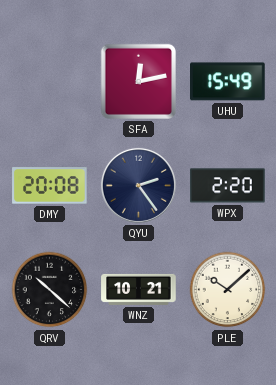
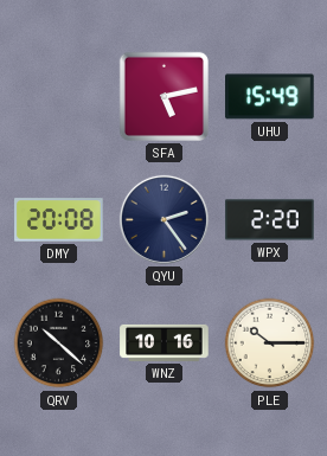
SFA: 12:13 -> 5:13 (163, 96)
WNZ: 10:21 -> 10:16 (165, 342)
PLE: 10:08 -> 10:15 (270, 343)
